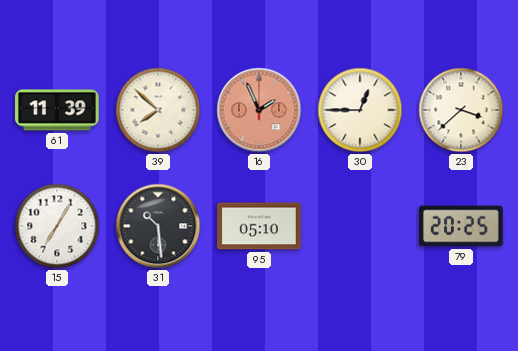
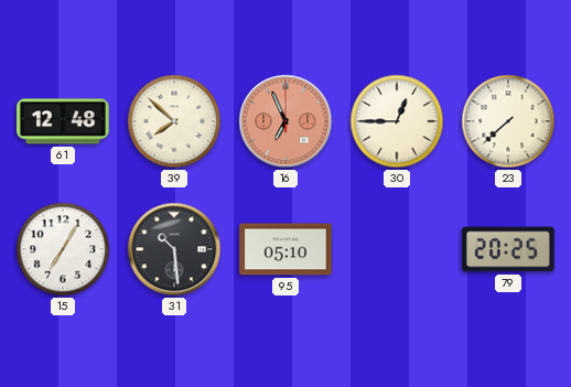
61: 11:39 -> 12:48 (63, 121)
16: 1:56 -> 6:56 (285, 121)
23: 3:38 -> 7:38 (508, 121)
